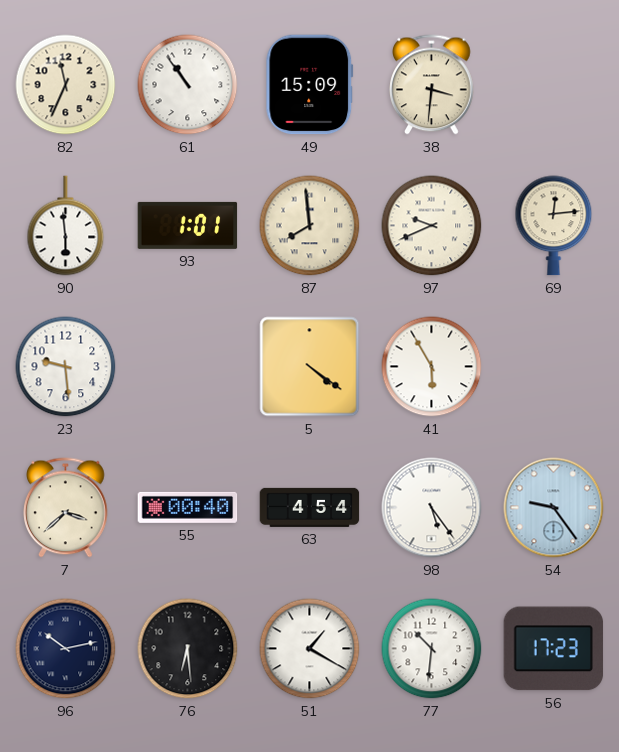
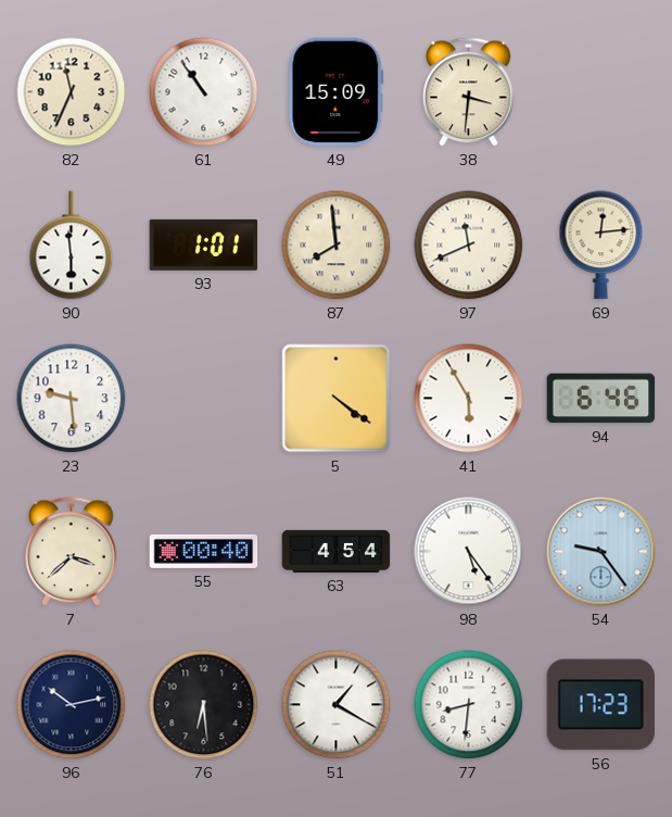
97: 9:41 -> 11:41 (469, 246)
94: none -> 6:46 (601, 399)
77: 10:31 -> 8:31 (469, 705)
